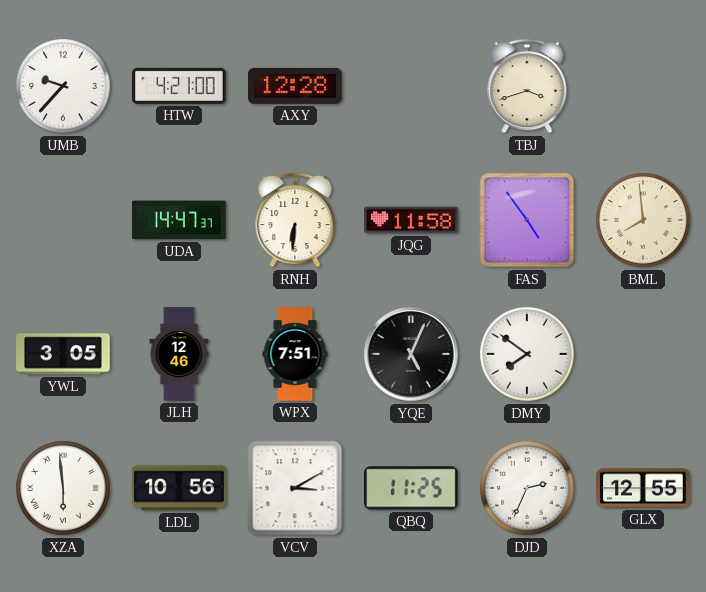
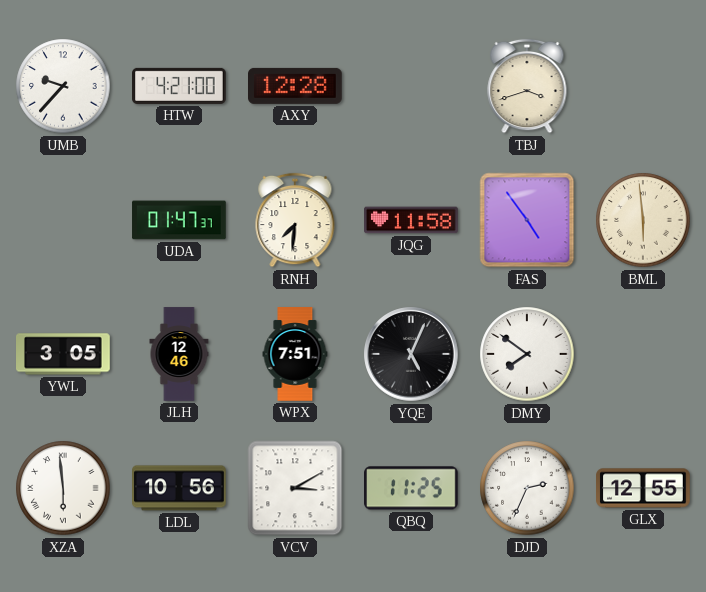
UDA: 14:47 -> 01:47 (179, 220)
RNH: 6:31 -> 7:31 (295, 220)
BML: 7:59 -> 5:59 (643, 220)
